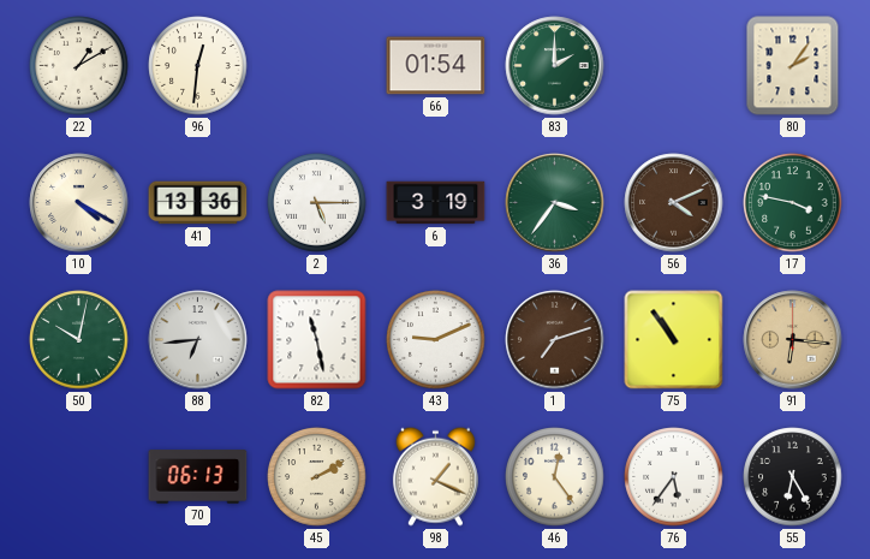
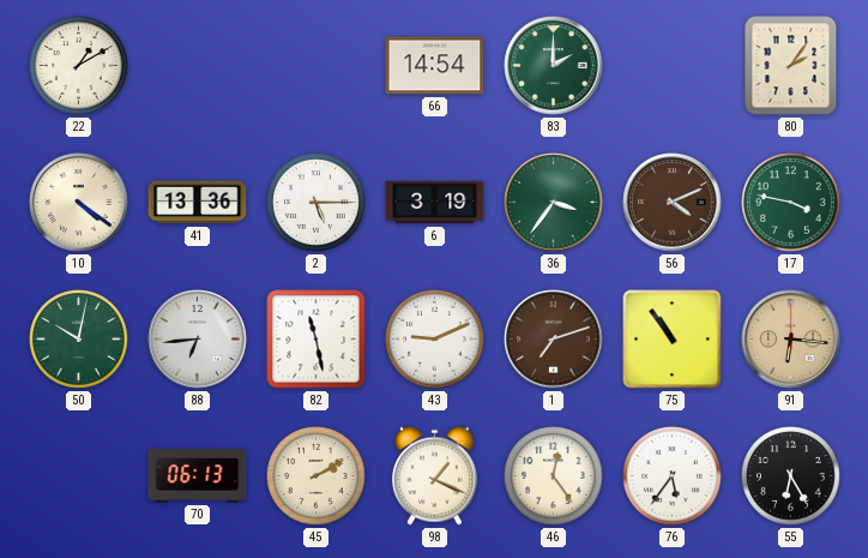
96: 12:31 -> none (198, 66)
66: 01:54 -> 14:54 (435, 66)
10: 4:20 -> 4:21 (79, 203)
